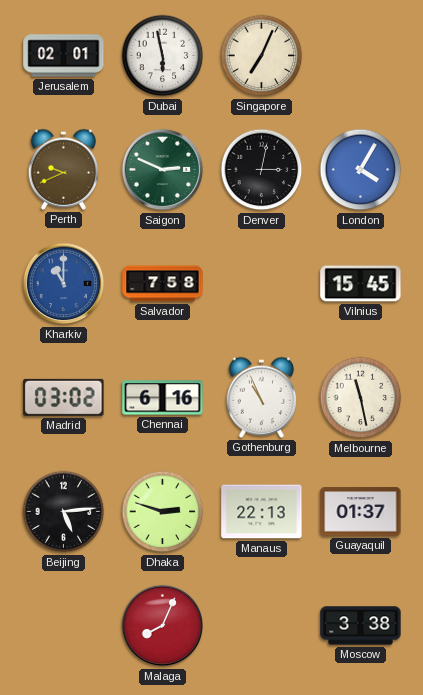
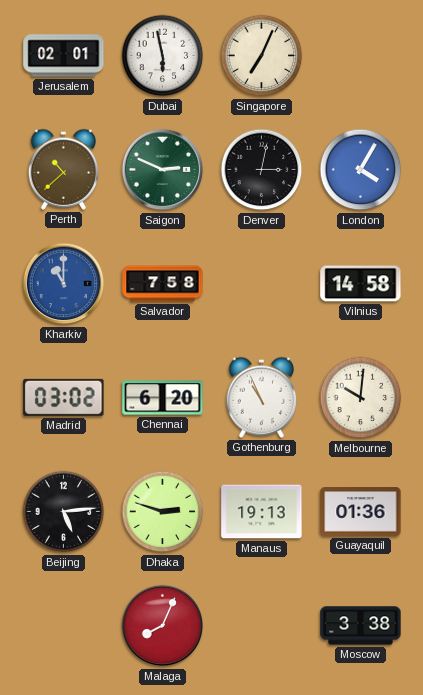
Perth: 9:41 -> 10:38 (64, 169)
Vilnius: 15:45 -> 14:58 (361, 284)
Chennai: 6:16 -> 6:20 (163, 398)
Melbourne: 11:28 -> 10:01 (361, 398)
Manaus: 22:13 -> 19:13 (262, 512)
Guayaquil: 01:37 -> 01:36 (361, 512)
